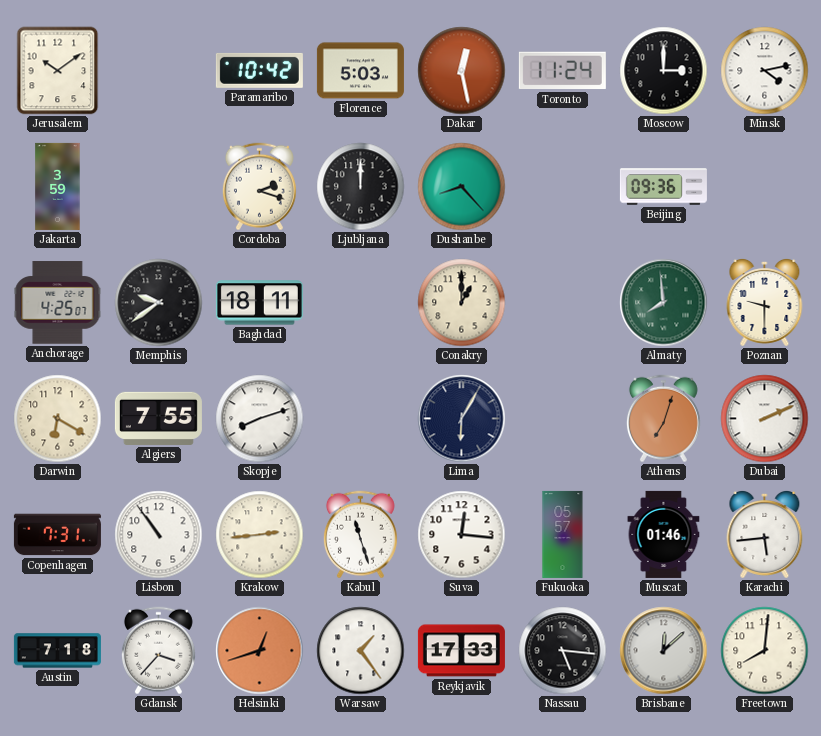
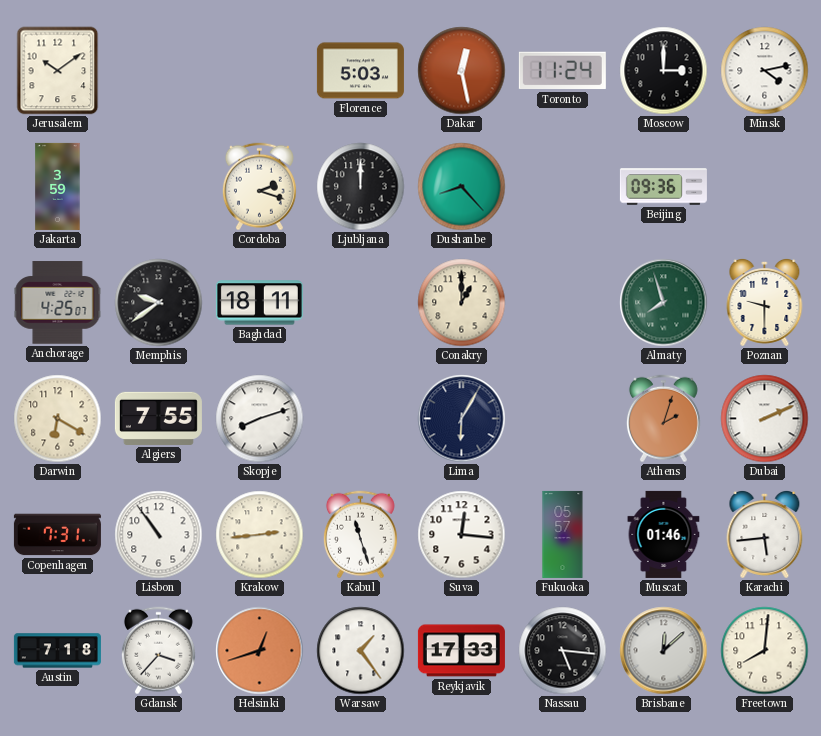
Paramaribo: 10:42 -> none (259, 70)
Almaty: 7:59 -> 7:57 (664, 303)
Athens: 7:03 -> 2:03 (663, 419)
